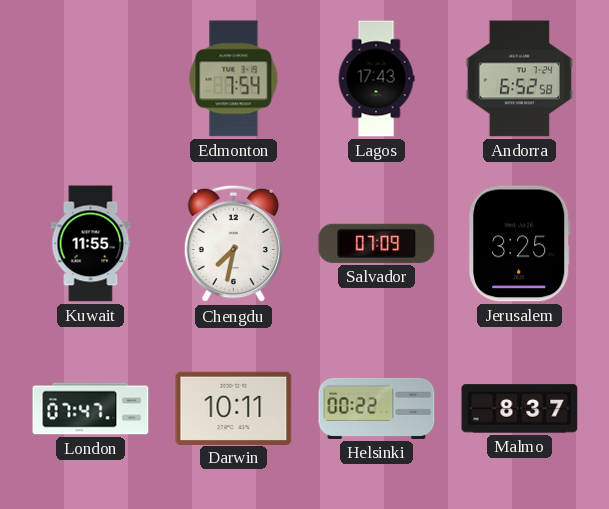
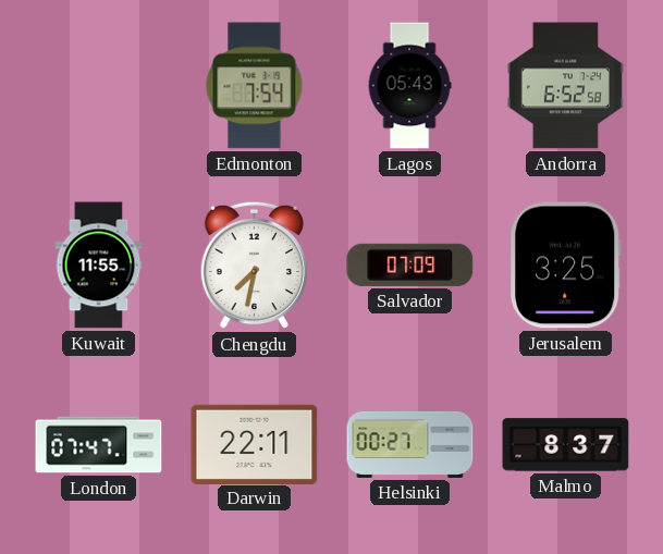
Lagos: 17:43 -> 05:43 (409, 86)
Darwin: 10:11 -> 22:11 (255, 444)
Helsinki: 00:22 -> 00:27 (410, 444)
